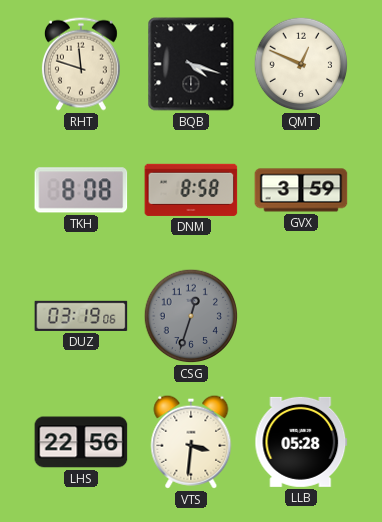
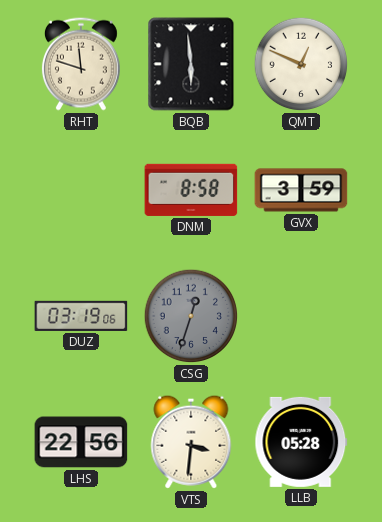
BQB: 4:18 -> 5:59 (191, 64)
TKH: 8:08 -> none (81, 190)
